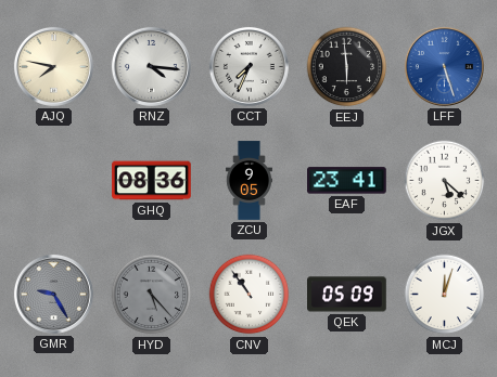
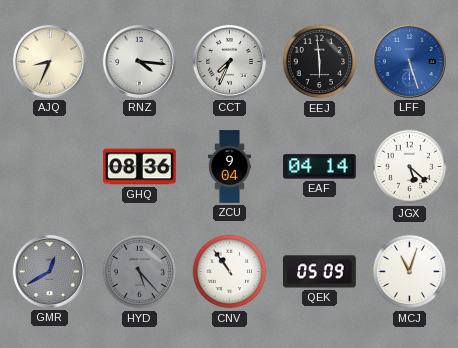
AJQ: 7:47 -> 8:34 (49, 61)
ZCU: 9:05 -> 9:04 (229, 167)
EAF: 23:41 -> 04:14 (320, 167)
GMR: 9:25 -> 12:40 (49, 271)
MCJ: 12:03 -> 11:03 (410, 272)
